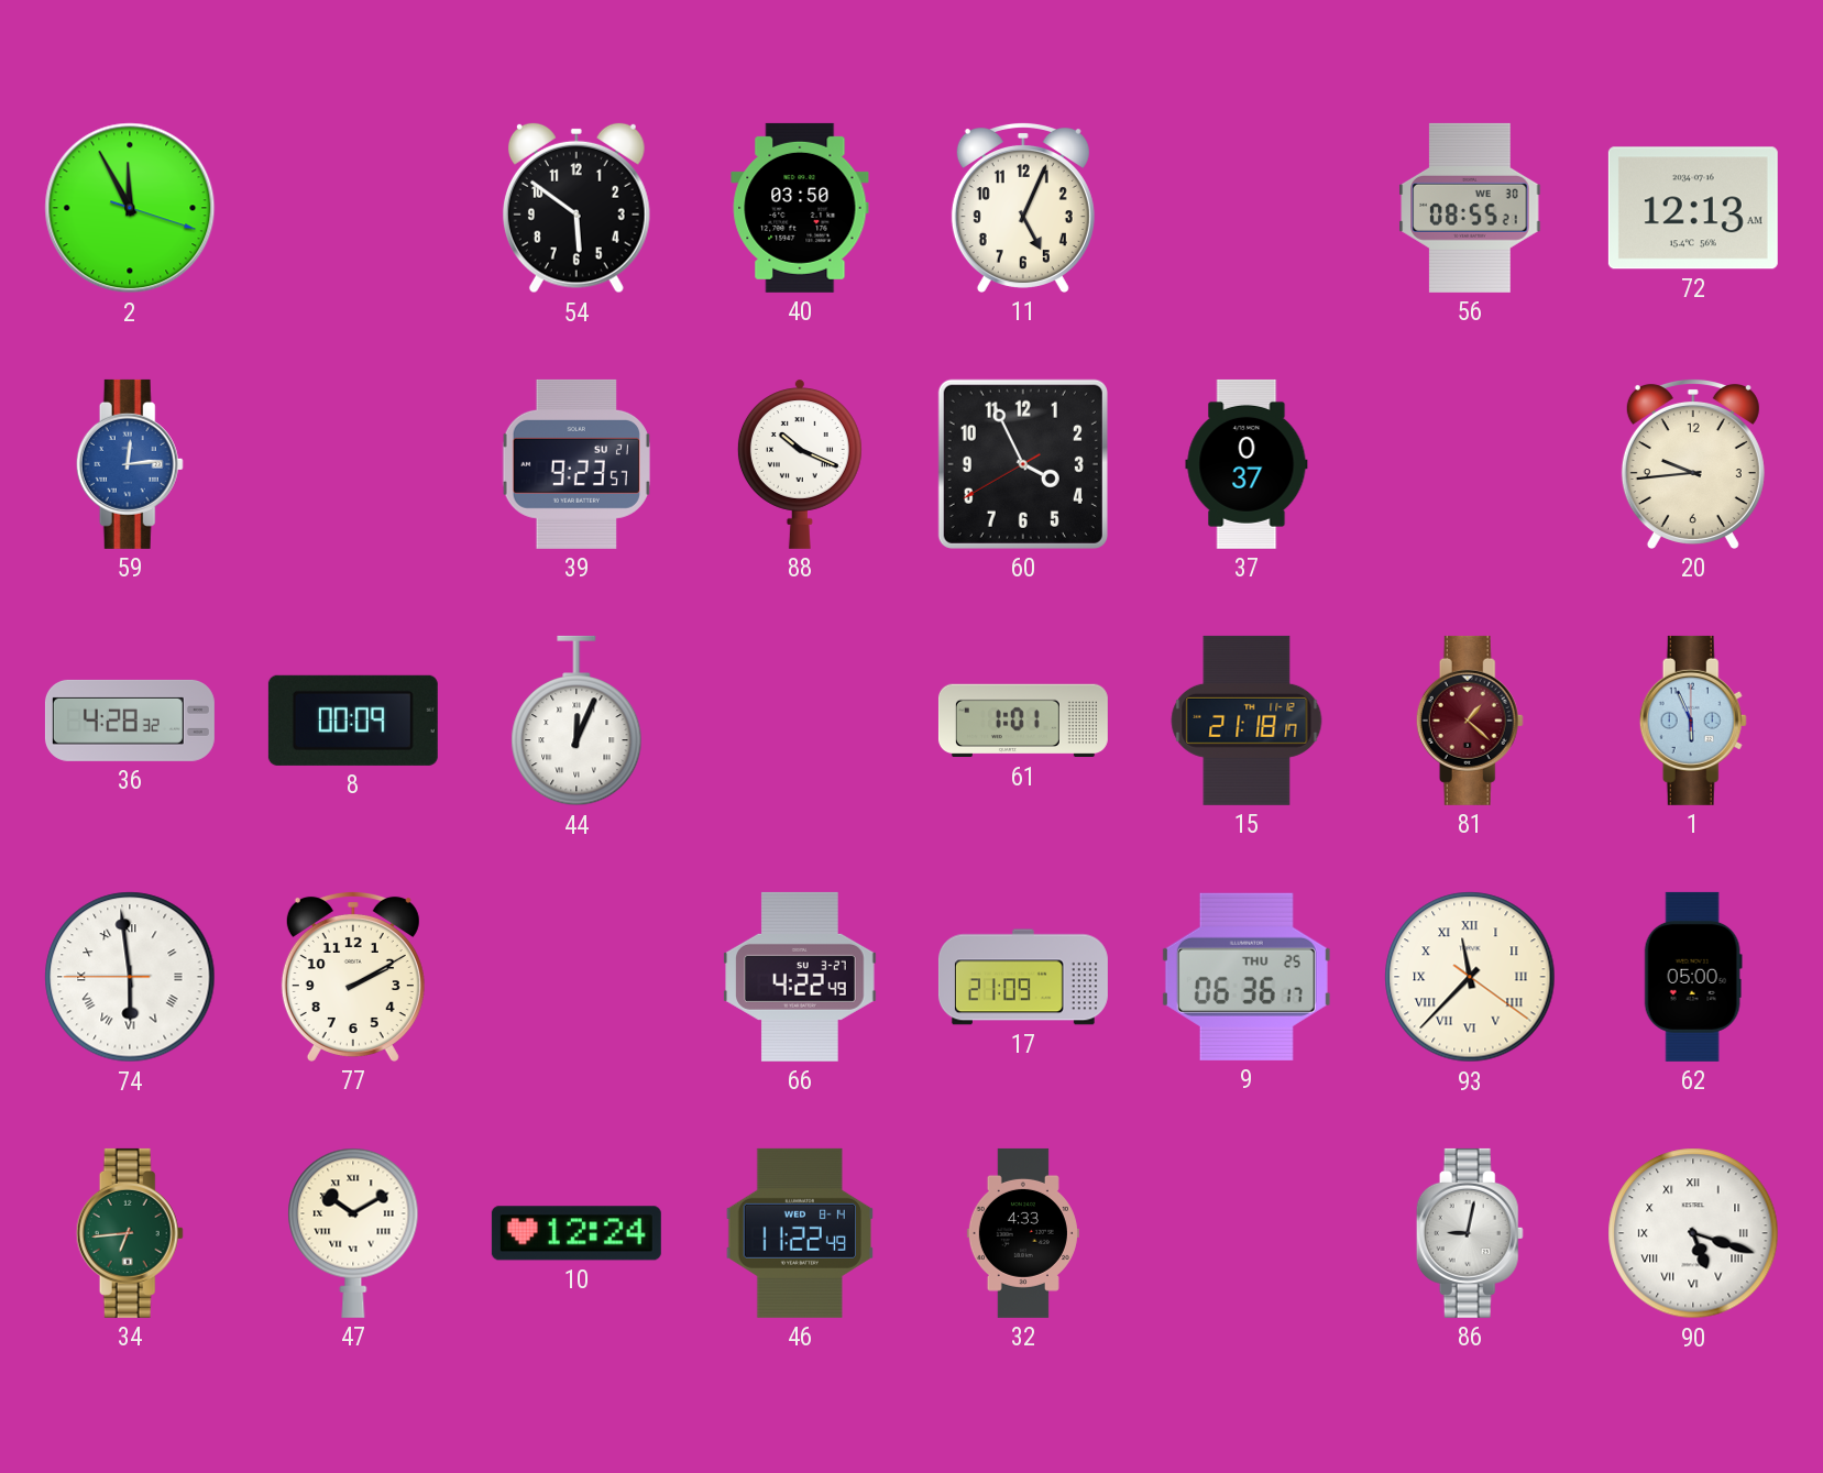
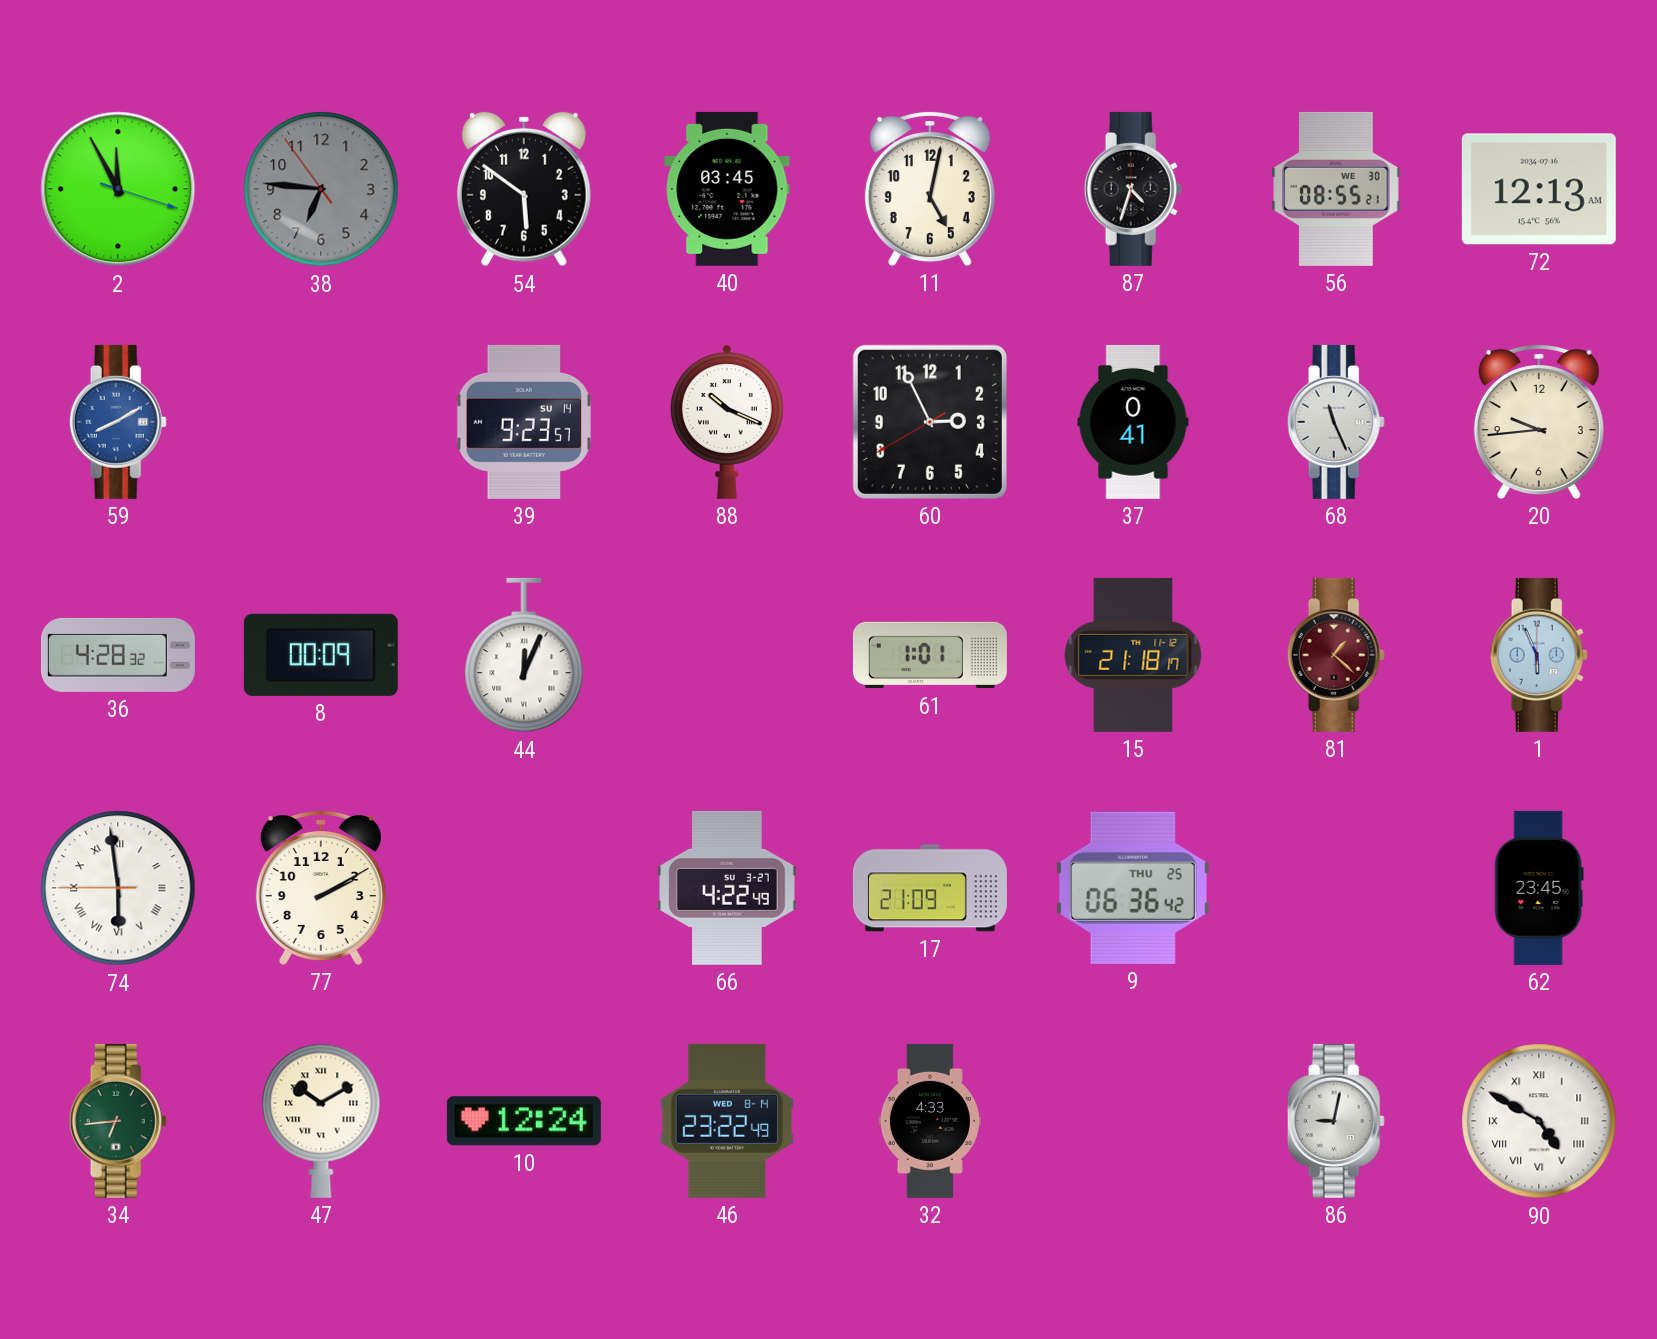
38: none -> 6:45 (321, 189)
40: 03:50 -> 03:45 (727, 189)
11: 5:04 -> 5:02 (930, 188)
87: none -> 4:33 (1133, 189)
59: 12:14 -> 8:10 (118, 422)
39 date: SU 21 -> SU 14 (524, 422)
60: 3:55 -> 2:55 (930, 422)
37: 0:37 -> 0:41 (1133, 422)
68: none -> 11:26 (1336, 422)
9: 06:36:17 -> 06:36:42 (1133, 888)
93: 11:37 -> none (1470, 977)
62: 05:00 -> 23:45 (1539, 888)
46: 11:22 -> 23:22 (727, 1121)
90: 5:18 -> 4:50 (1539, 1121)
